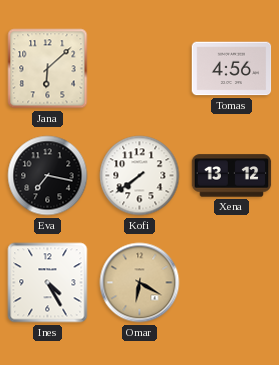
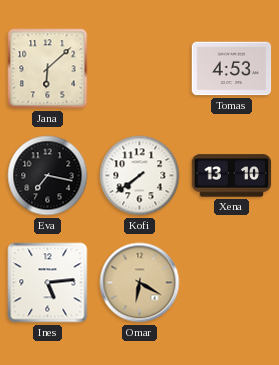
Tomas: 4:56 -> 4:53 (232, 69)
Xena: 13:12 -> 13:10 (232, 176)
Ines: 4:25 -> 5:14 (48, 283)
